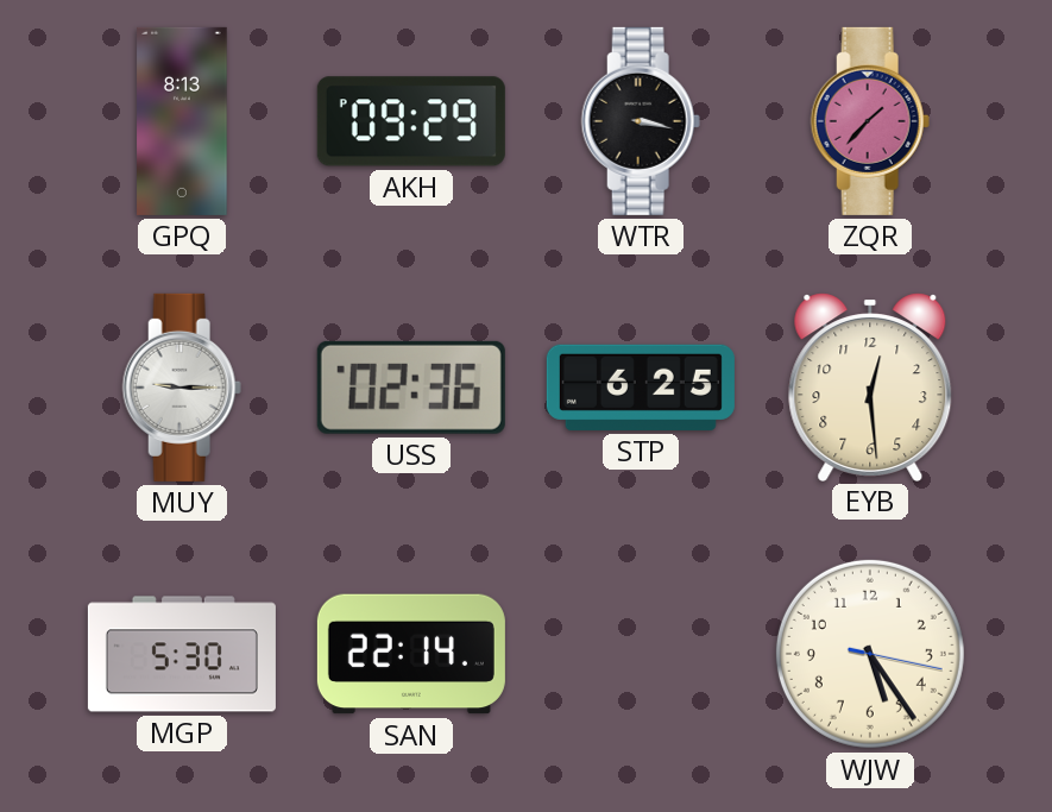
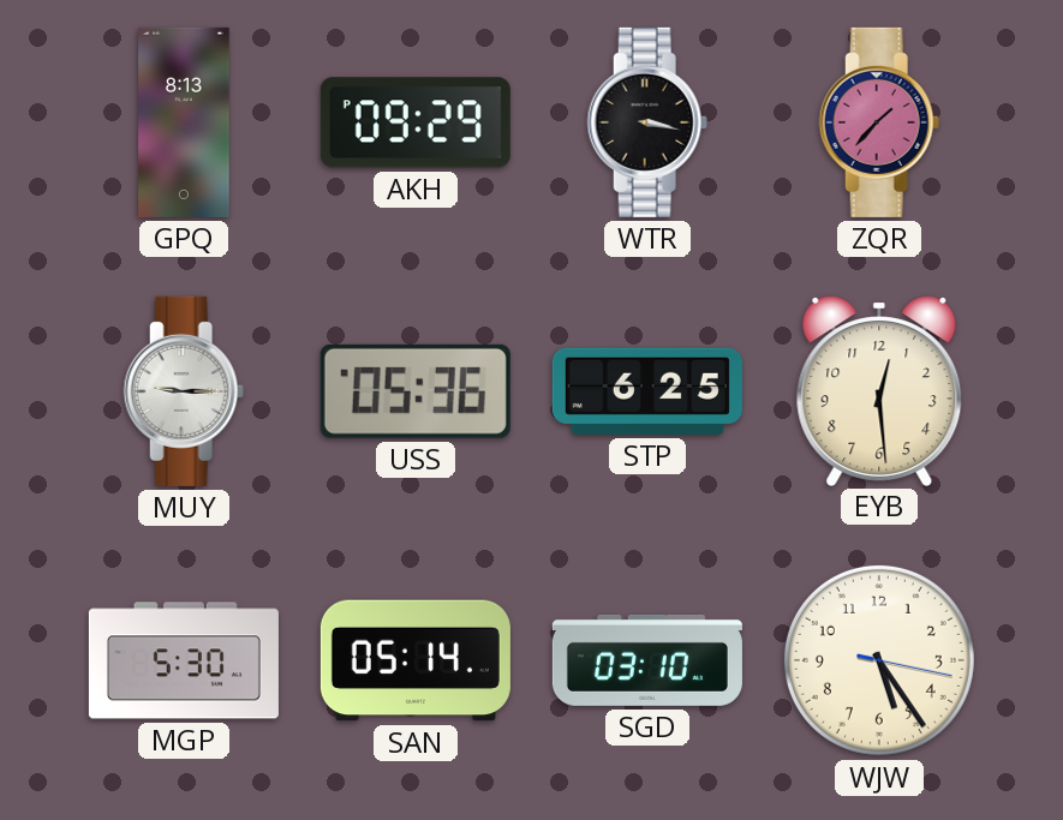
USS: 02:36 -> 05:36 (416, 391)
SAN: 22:14 -> 05:14 (416, 660)
SGD: none -> 03:10 (647, 660)
